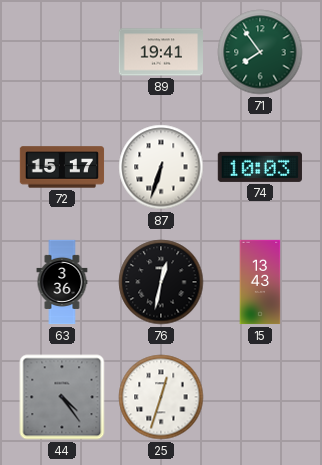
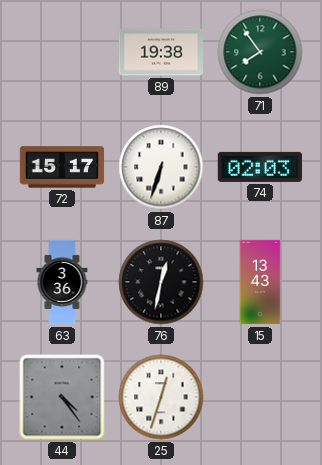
89: 19:41 -> 19:38 (160, 52)
74: 10:03 -> 02:03 (260, 167)
